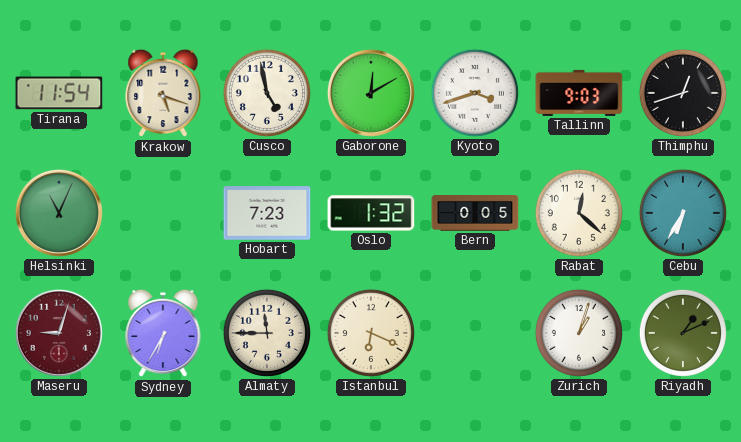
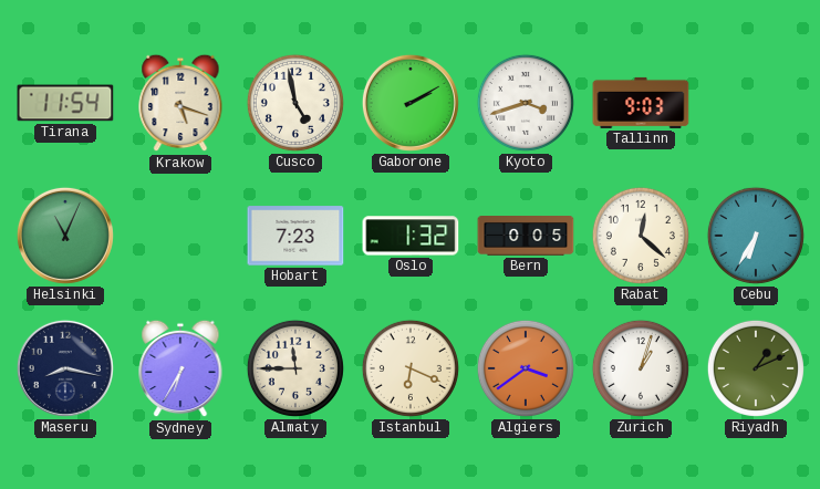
Gaborone: 12:10 -> 2:10 (411, 103)
Thimphu: 12:42 -> none (683, 93)
Maseru: 9:03 -> 8:17 (65, 368)
Maseru dial: burgundy -> navy (65, 368)
Algiers: none -> 3:39 (526, 368)
